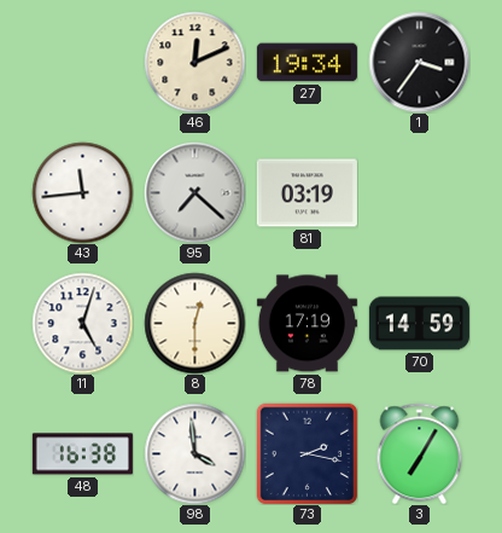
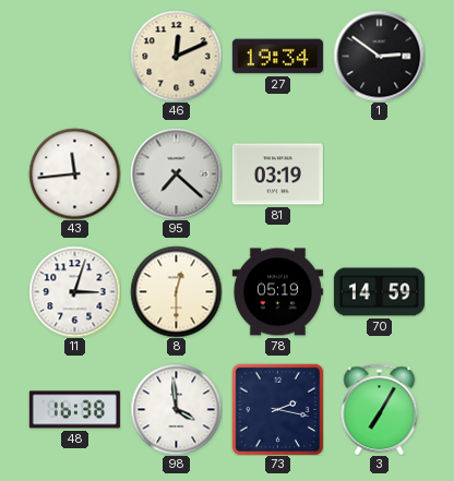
1: 3:36 -> 2:51 (379, 56)
11: 5:03 -> 3:03 (74, 291)
78: 17:19 -> 05:19 (277, 292)
